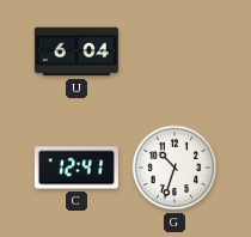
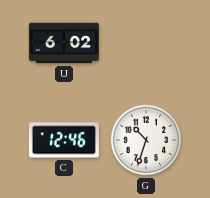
U: 6:04 -> 6:02 (64, 43)
C: 12:41 -> 12:46 (64, 140)
